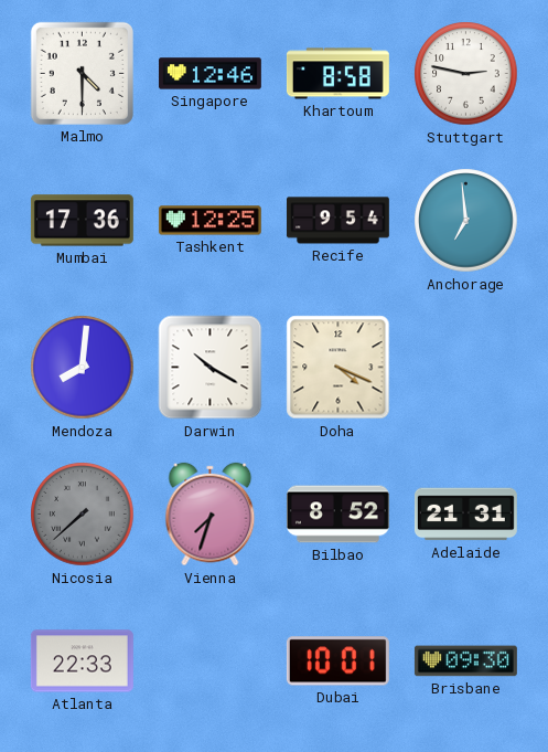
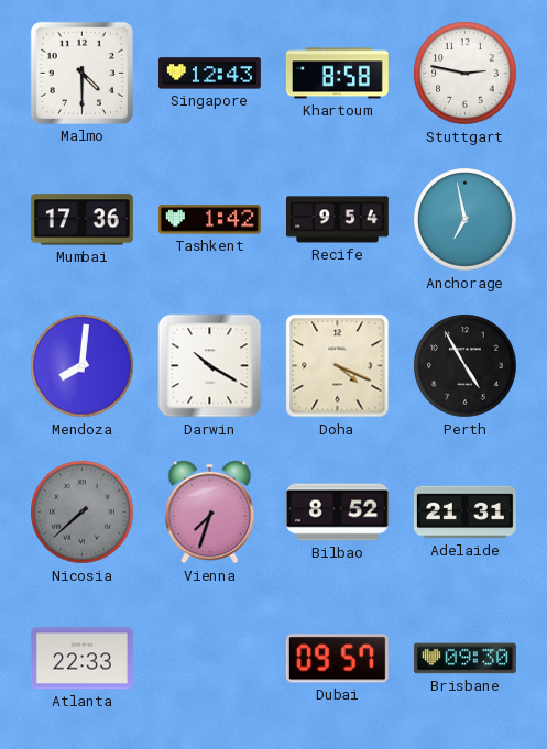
Singapore: 12:46 -> 12:43 (209, 74)
Tashkent: 12:25 -> 1:42 (209, 220)
Anchorage: 6:59 -> 6:58 (466, 220)
Perth: none -> 4:55 (466, 366)
Dubai: 10:01 -> 09:57 (337, 659)
